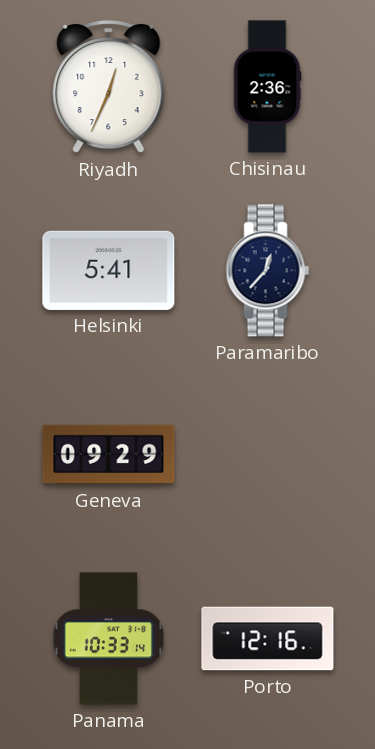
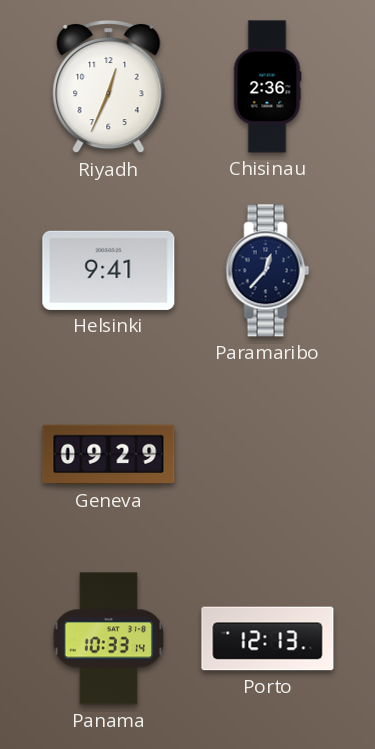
Helsinki: 5:41 -> 9:41 (109, 270)
Porto: 12:16 -> 12:13 (268, 639)
